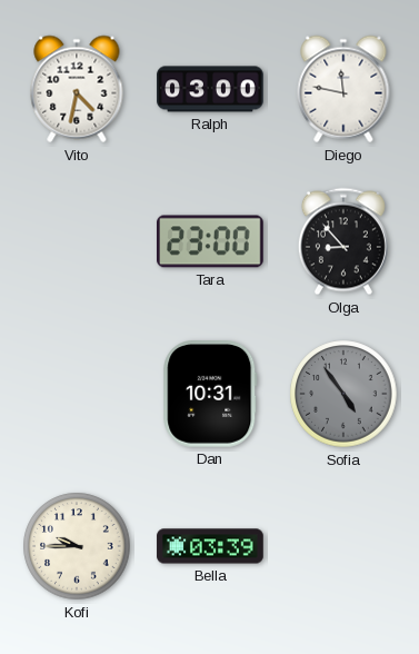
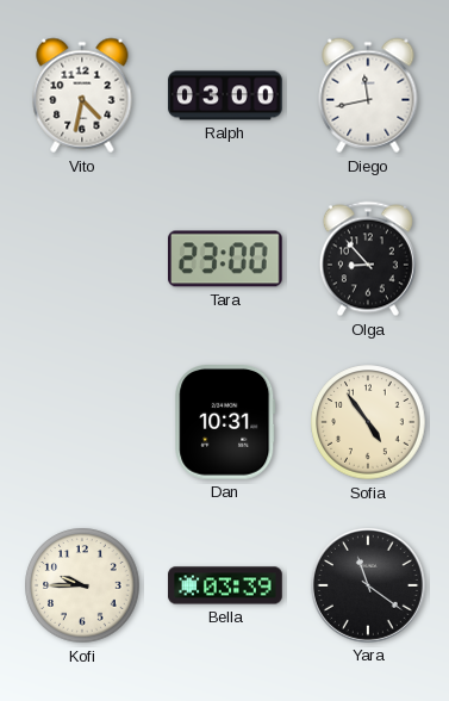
Diego: 11:47 -> 11:43 (368, 95)
Sofia dial: grey -> cream (368, 422)
Yara: none -> 11:21 (368, 585)
